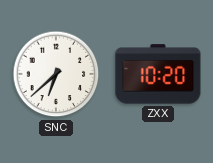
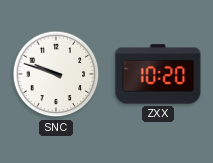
SNC: 6:38 -> 9:48 (56, 74)
